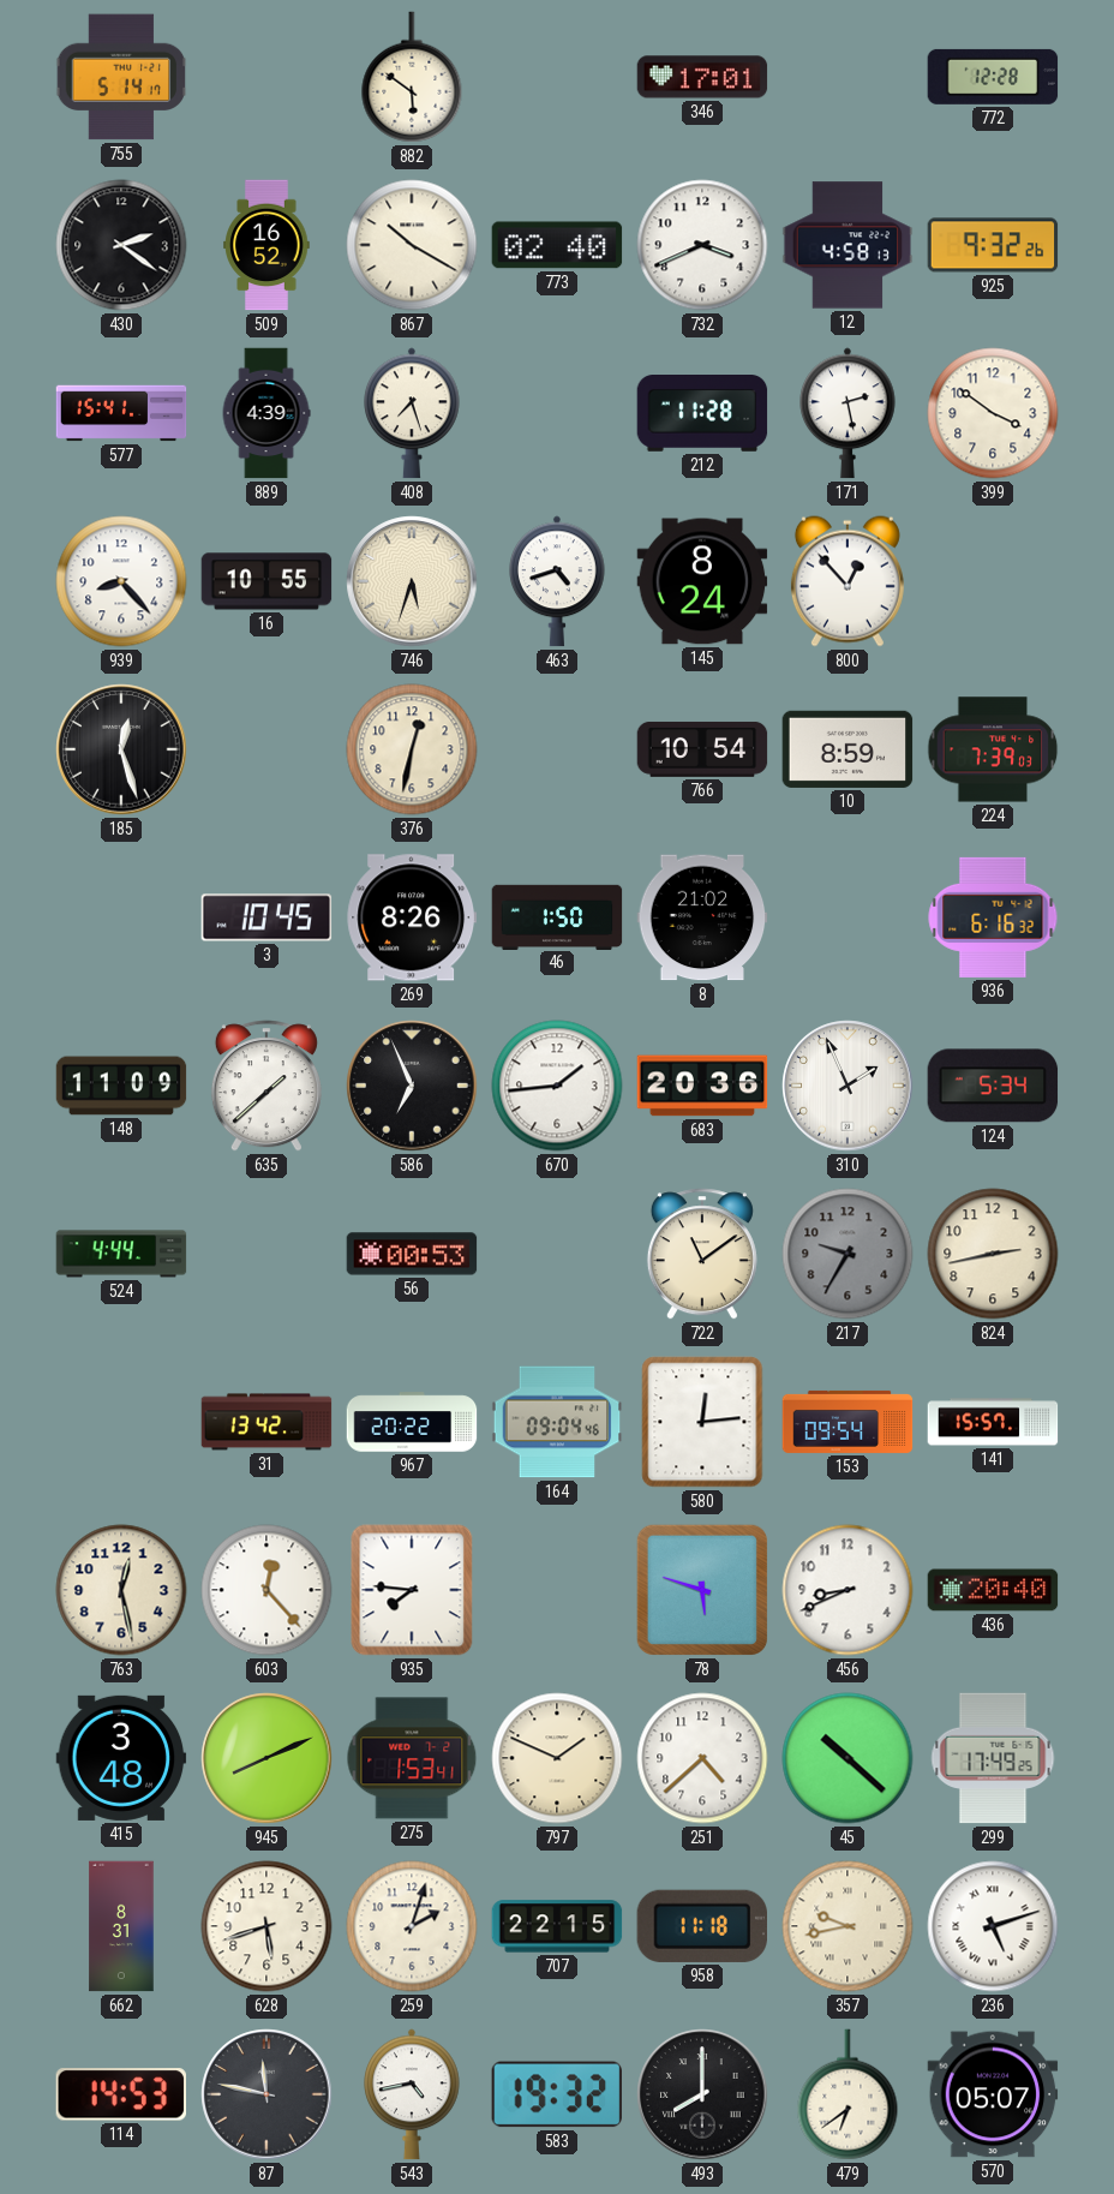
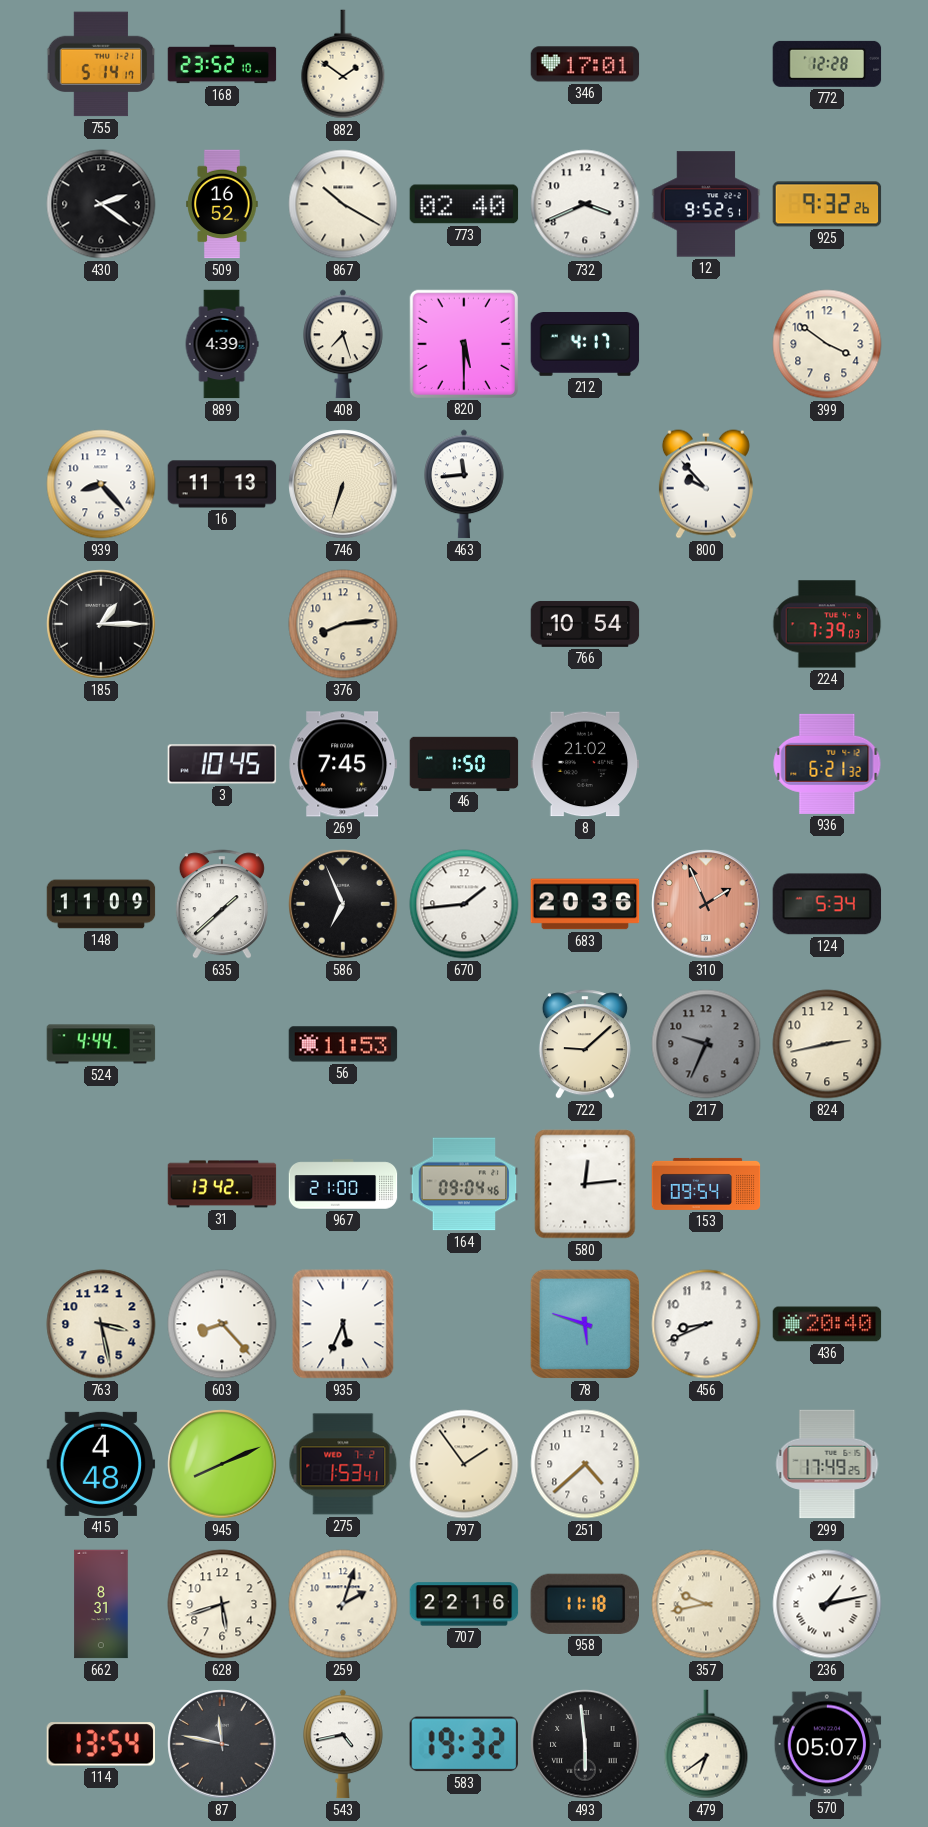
168: none -> 23:52 (222, 64)
882: 5:51 -> 1:51 (343, 64)
12: 4:58 -> 9:52 (706, 204)
577: 15:41 -> none (121, 413)
820: none -> 5:30 (463, 343)
212: 11:28 -> 4:17 (585, 345)
171: 2:28 -> none (848, 413)
16: 10:55 -> 11:13 (222, 484)
746: 5:33 -> 6:33 (343, 484)
463: 4:42 -> 11:44 (464, 484)
145: 8:24 -> none (702, 581)
800: 12:53 -> 9:53 (706, 484)
185: 12:27 -> 1:15 (101, 624)
376: 12:32 -> 8:14 (343, 624)
10: 8:59 -> none (848, 749)
269: 8:26 -> 7:45 (343, 764)
936: 6:16 -> 6:21 (827, 764)
310 dial: white -> salmon (706, 904)
56: 00:53 -> 11:53 (343, 1044)
722: 11:09 -> 9:08 (585, 1044)
217: 9:35 -> 9:34 (706, 1044)
967: 20:22 -> 21:00 (343, 1184)
141: 15:57 -> none (993, 1422)
763: 12:28 -> 3:28 (101, 1324)
603: 12:23 -> 8:23 (222, 1324)
935: 7:46 -> 5:34 (343, 1324)
415: 3:48 -> 4:48 (101, 1464)
797: 1:49 -> 1:54 (464, 1464)
45: 10:22 -> none (848, 1758)
707: 22:15 -> 22:16 (464, 1604)
236: 5:12 -> 1:13 (827, 1604)
114: 14:53 -> 13:54 (100, 1744)
493: 8:00 -> 5:59 (585, 1744)
